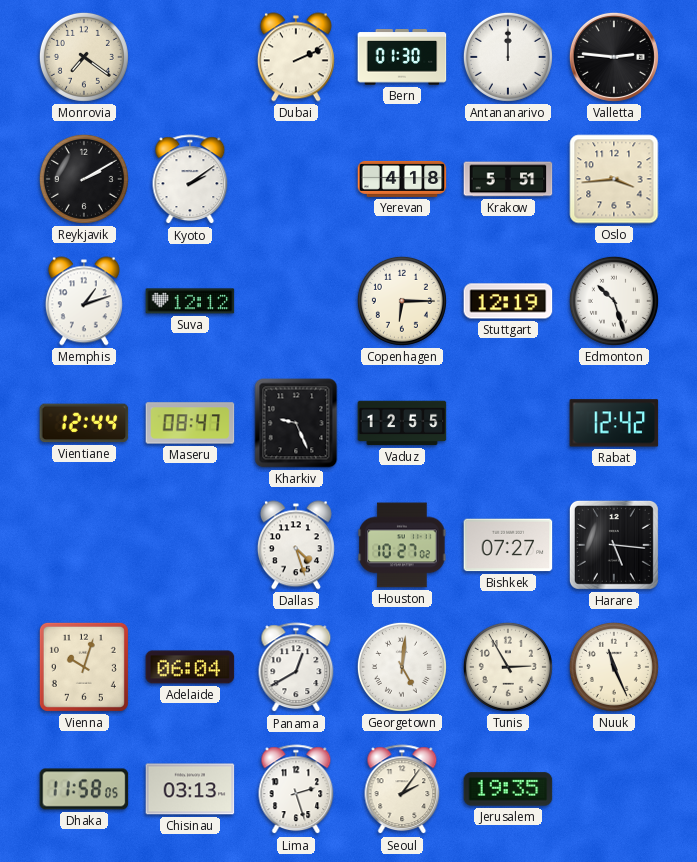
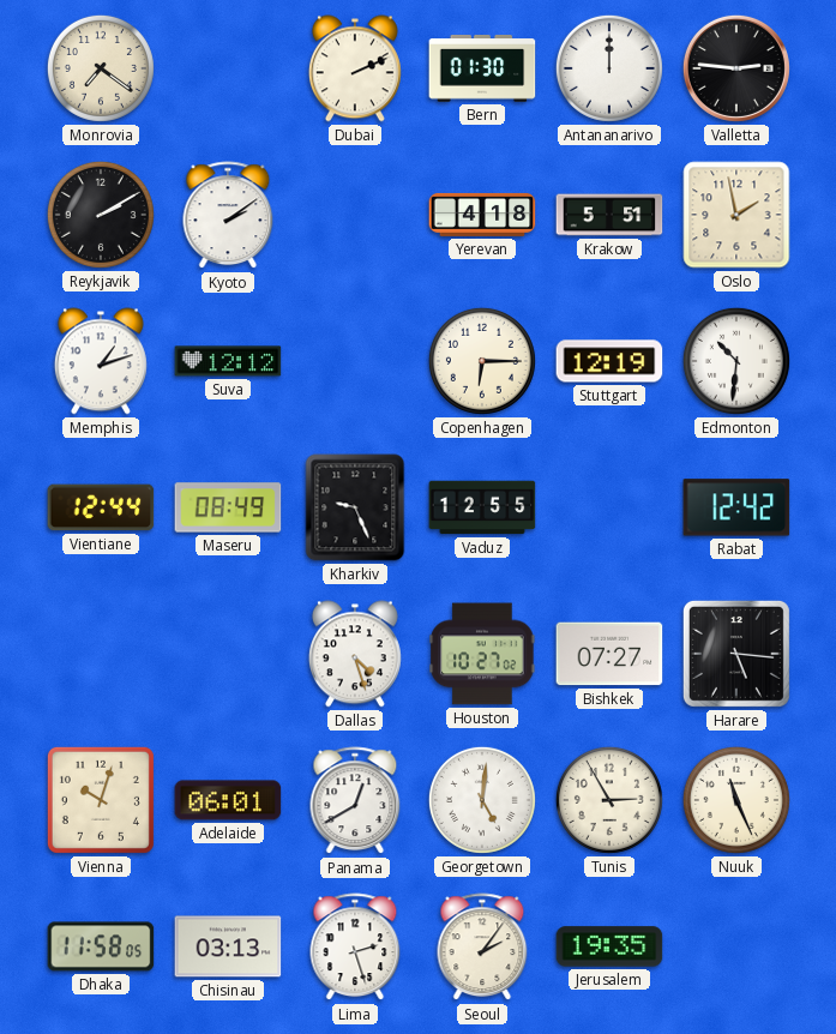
Oslo: 3:44 -> 1:58 (736, 215)
Edmonton: 10:27 -> 10:31 (736, 361)
Maseru: 08:47 -> 08:49 (228, 507)
Adelaide: 06:04 -> 06:01 (228, 800)
